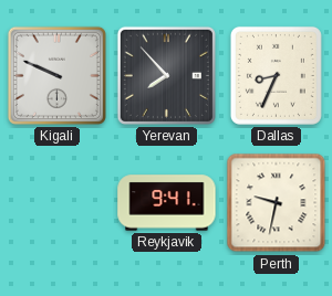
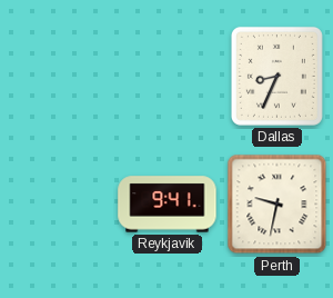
Kigali: 9:49 -> none (56, 75)
Yerevan: 7:53 -> none (166, 75)
